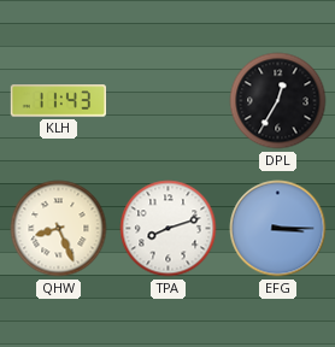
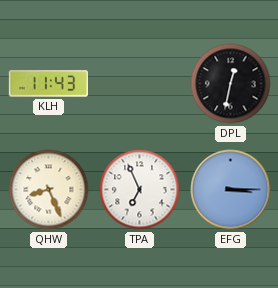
DPL: 12:35 -> 12:32 (231, 84)
TPA: 8:12 -> 6:56 (140, 190)
